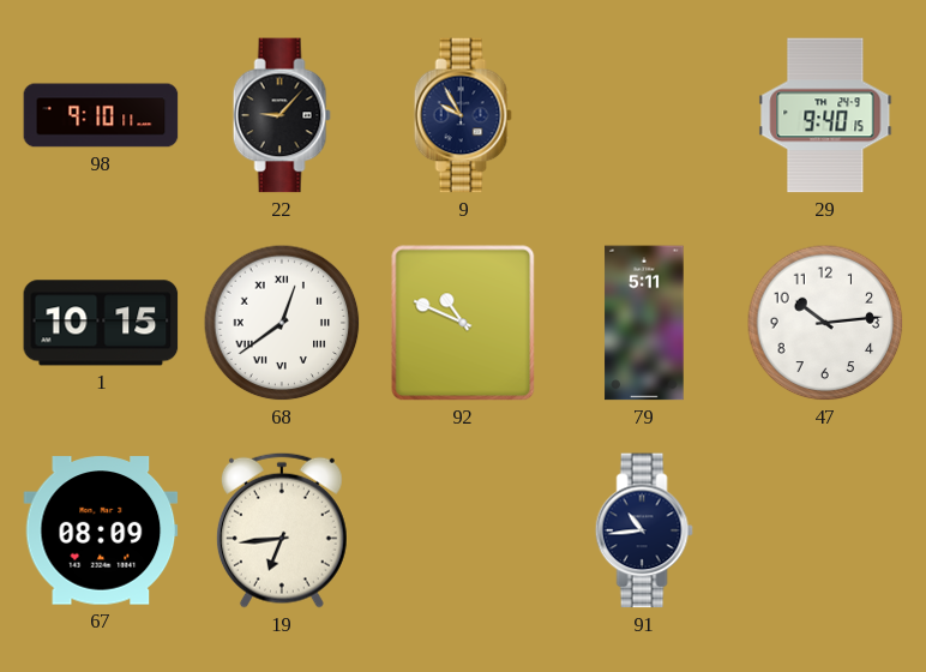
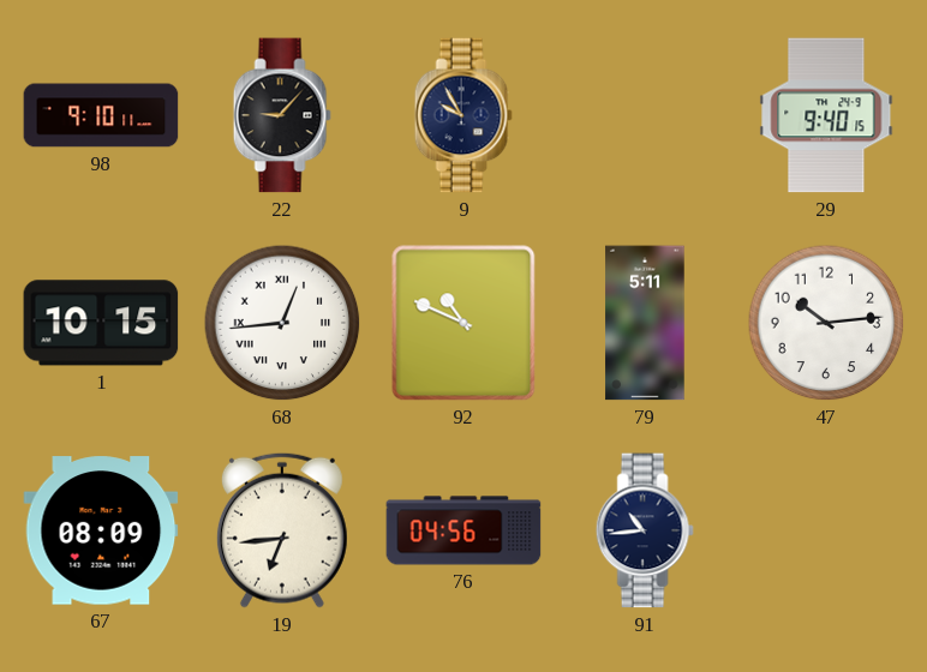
68: 12:39 -> 12:44 (282, 323)
76: none -> 04:56 (463, 530)
